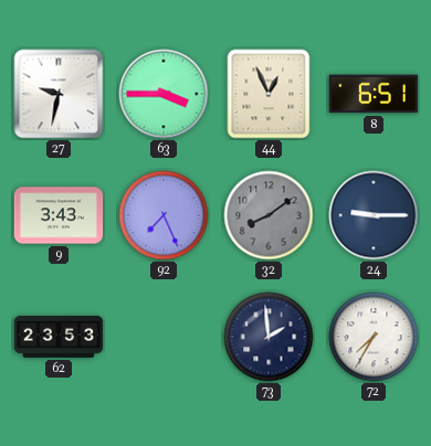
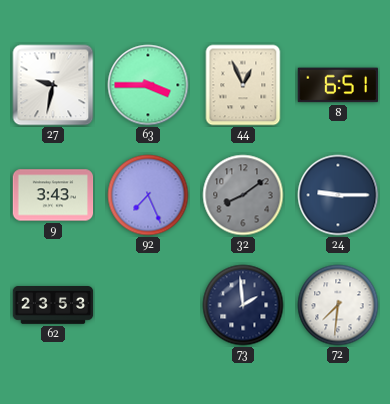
72: 7:35 -> 7:31 (338, 305)
